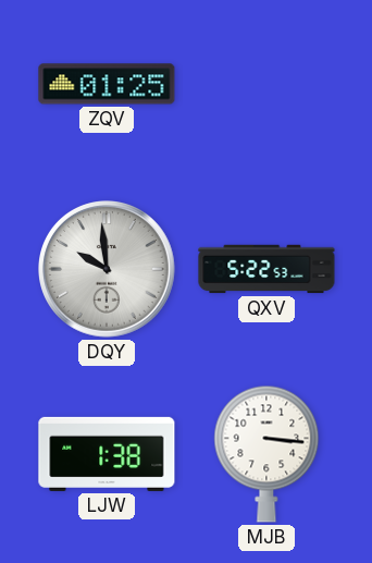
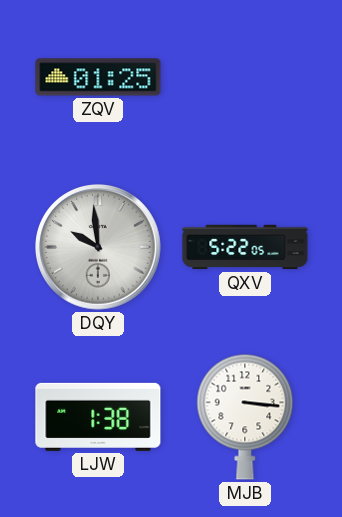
QXV: 5:22:53 -> 5:22:05 (245, 247)
